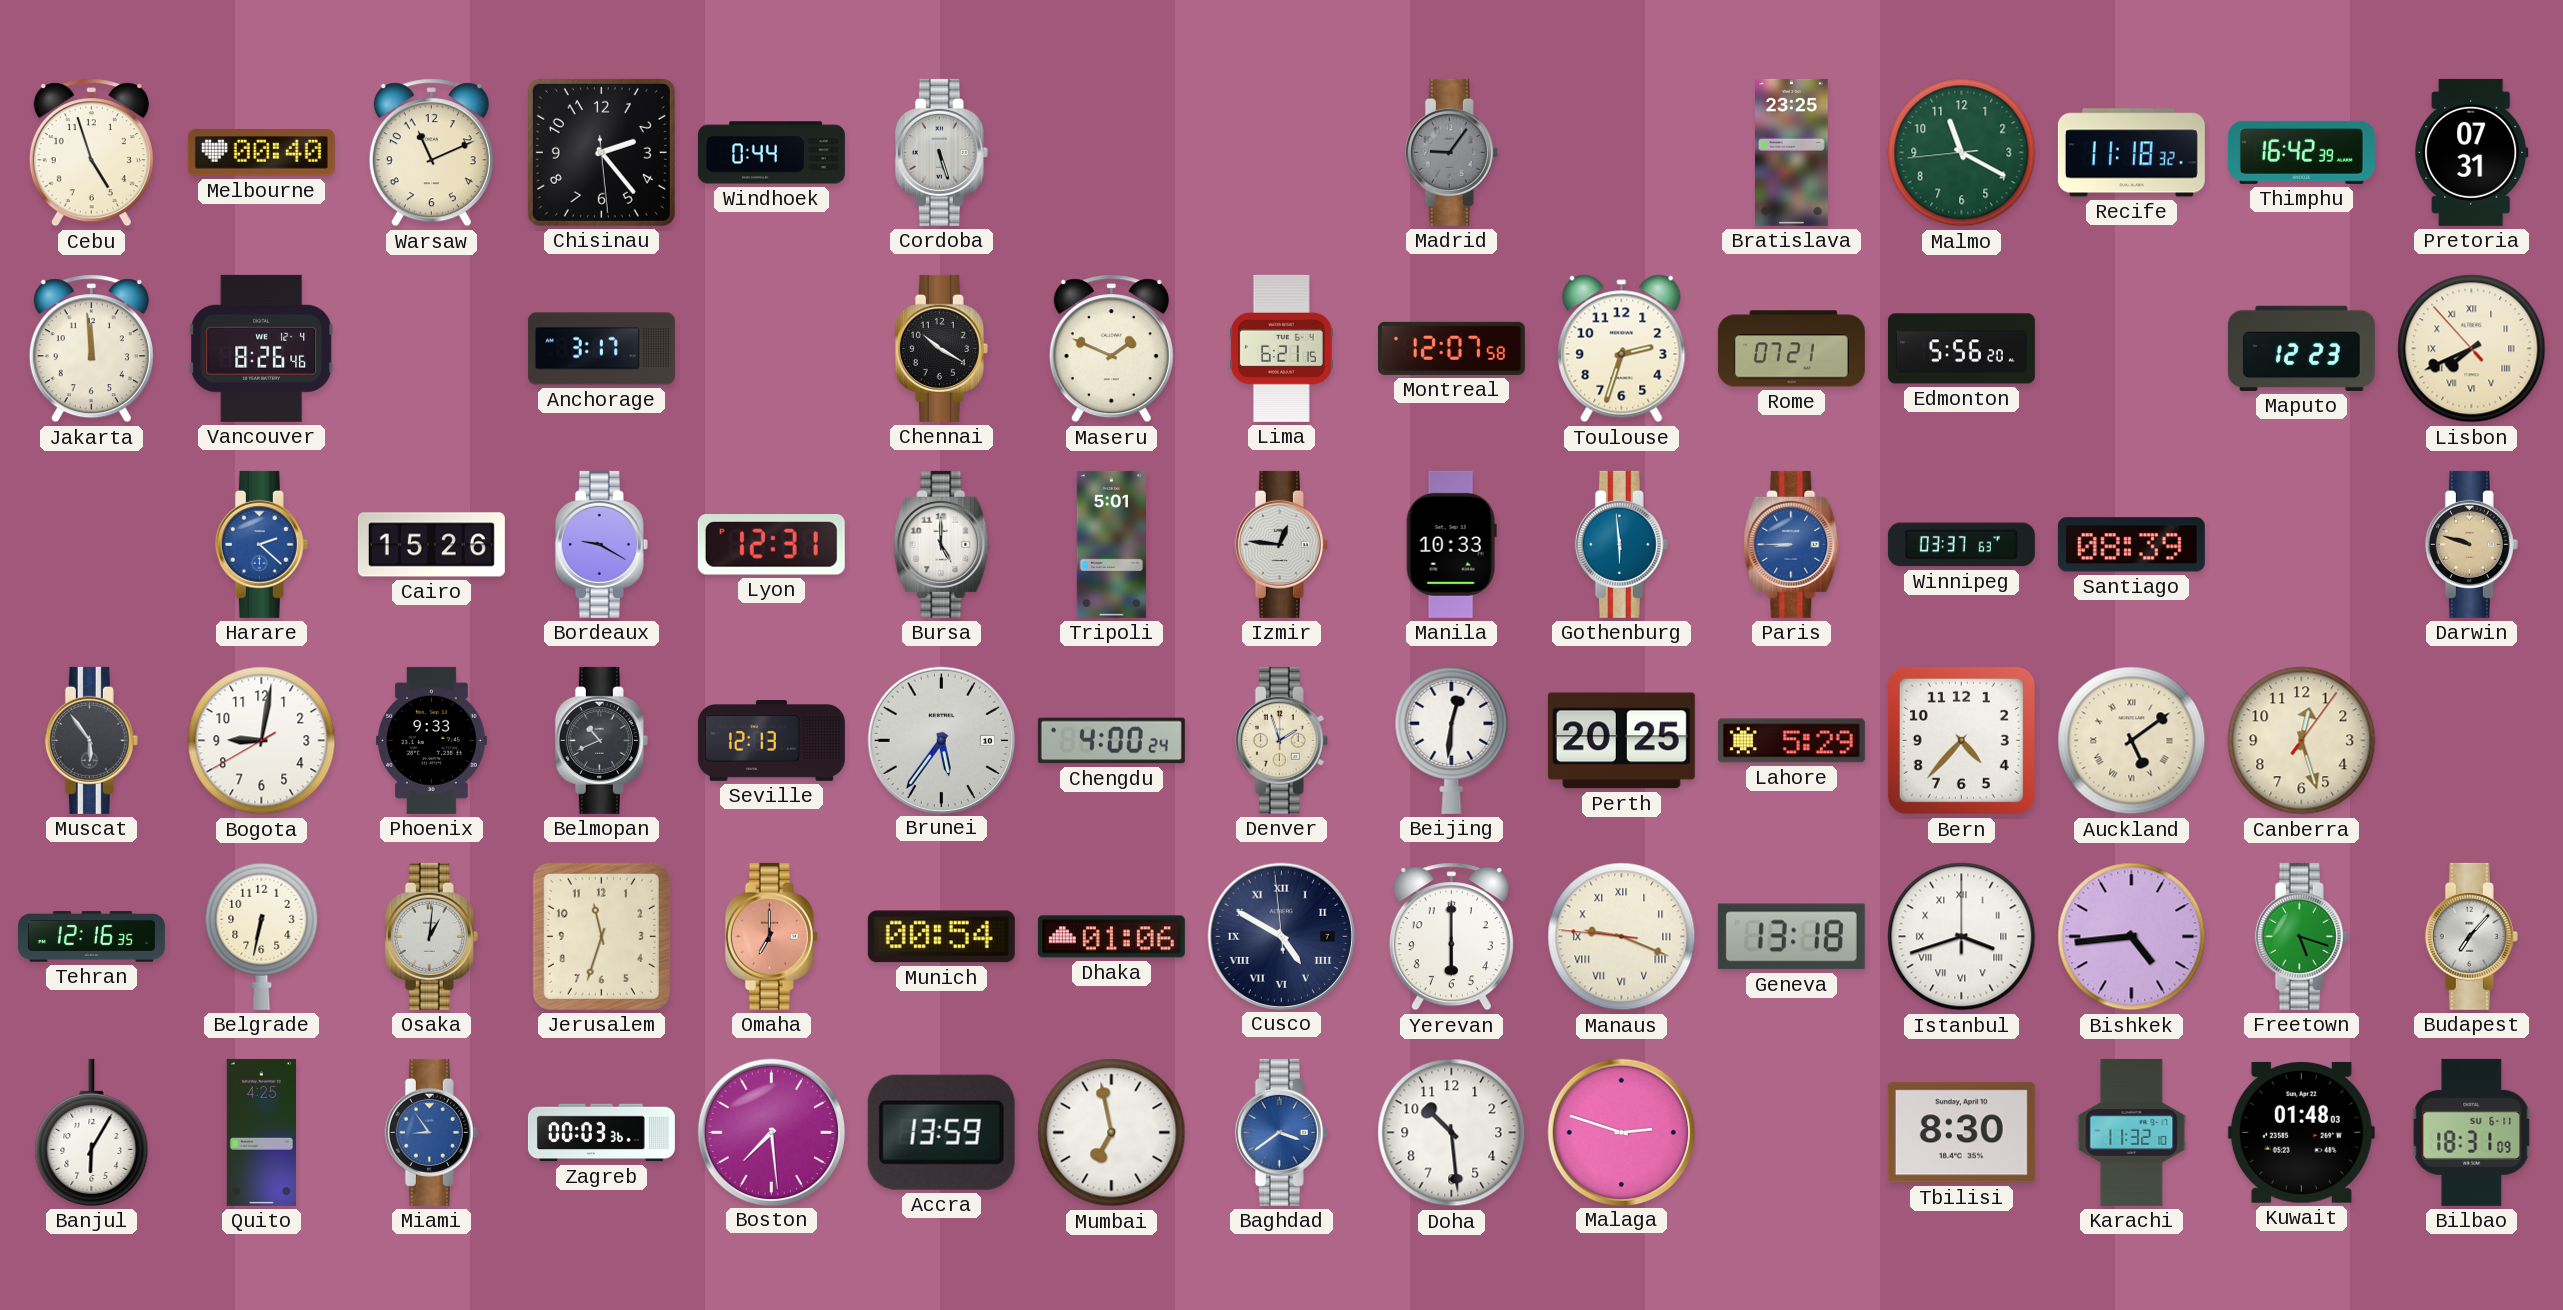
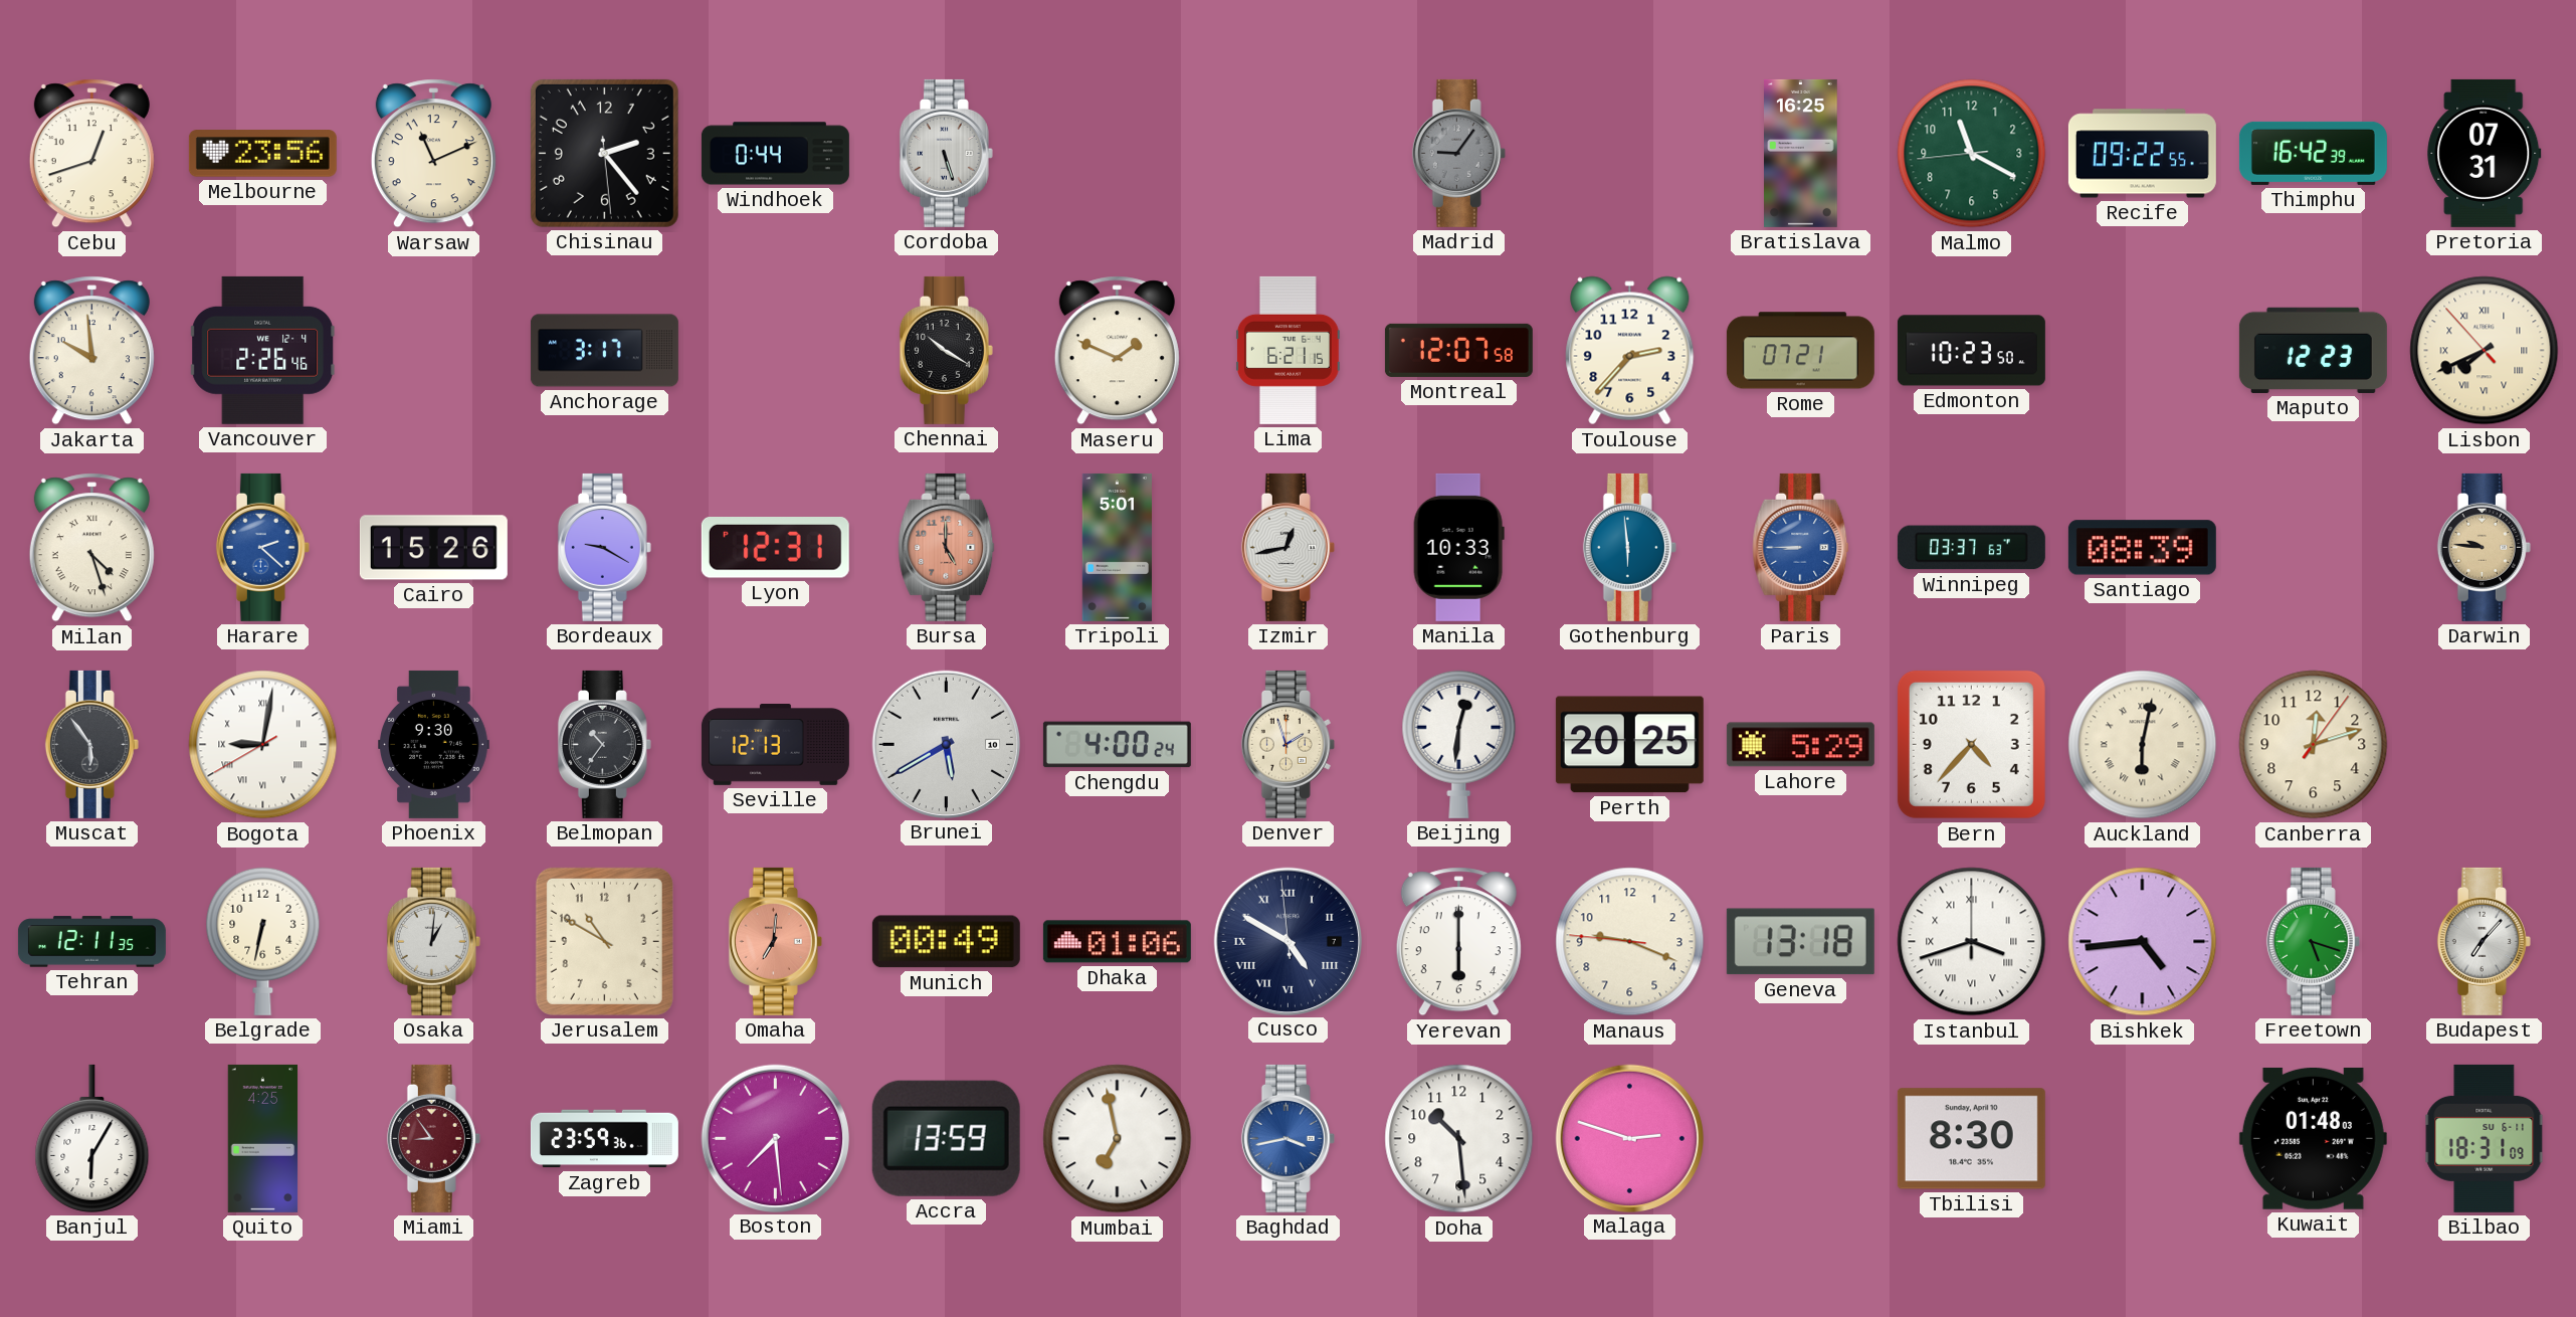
Cebu: 4:57 -> 12:42 (91, 154)
Melbourne: 00:40 -> 23:56 (262, 154)
Bratislava: 23:25 -> 16:25 (1801, 153)
Recife: 11:18 -> 09:22 (2142, 154)
Jakarta: 11:59 -> 9:59 (91, 351)
Vancouver: 8:26 -> 2:26 (263, 350)
Toulouse: 2:33 -> 2:37 (1630, 351)
Edmonton: 5:56 -> 10:23 (1971, 351)
Milan: none -> 4:27 (91, 548)
Bursa dial: white -> salmon (947, 547)
Izmir: 12:46 -> 12:43 (1287, 547)
Darwin: 9:48 -> 9:46 (2484, 547)
Bogota numerals: Arabic -> Roman (263, 745)
Phoenix: 9:33 -> 9:30 (434, 744)
Belmopan: 10:41 -> 10:36 (604, 744)
Brunei: 5:36 -> 5:40 (946, 744)
Auckland: 5:09 -> 6:02 (2143, 745)
Canberra: 12:27 -> 12:12 (2314, 745)
Tehran: 12:16 -> 12:11 (91, 942)
Jerusalem: 11:33 -> 10:50 (604, 941)
Omaha: 7:00 -> 7:01 (775, 941)
Munich: 00:54 -> 00:49 (946, 942)
Manaus numerals: Roman -> Arabic (1630, 942)
Miami dial: blue -> burgundy (433, 1138)
Zagreb: 00:03 -> 23:59 (604, 1139)
Baghdad: 3:39 -> 3:43 (1287, 1138)
Karachi: 11:32 -> none (2132, 1132)
